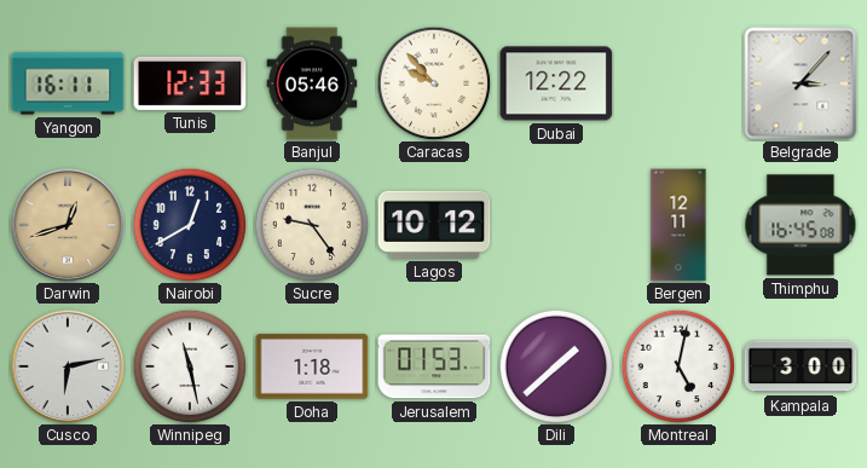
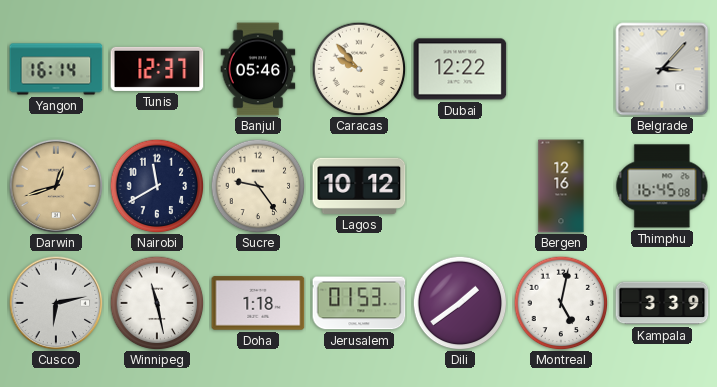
Yangon: 16:11 -> 16:14 (56, 69)
Tunis: 12:33 -> 12:37 (157, 69)
Nairobi: 12:40 -> 11:40 (157, 186)
Bergen: 12:11 -> 12:16 (561, 186)
Dili: 1:38 -> 1:39 (460, 303)
Kampala: 3:00 -> 3:39 (662, 303)
